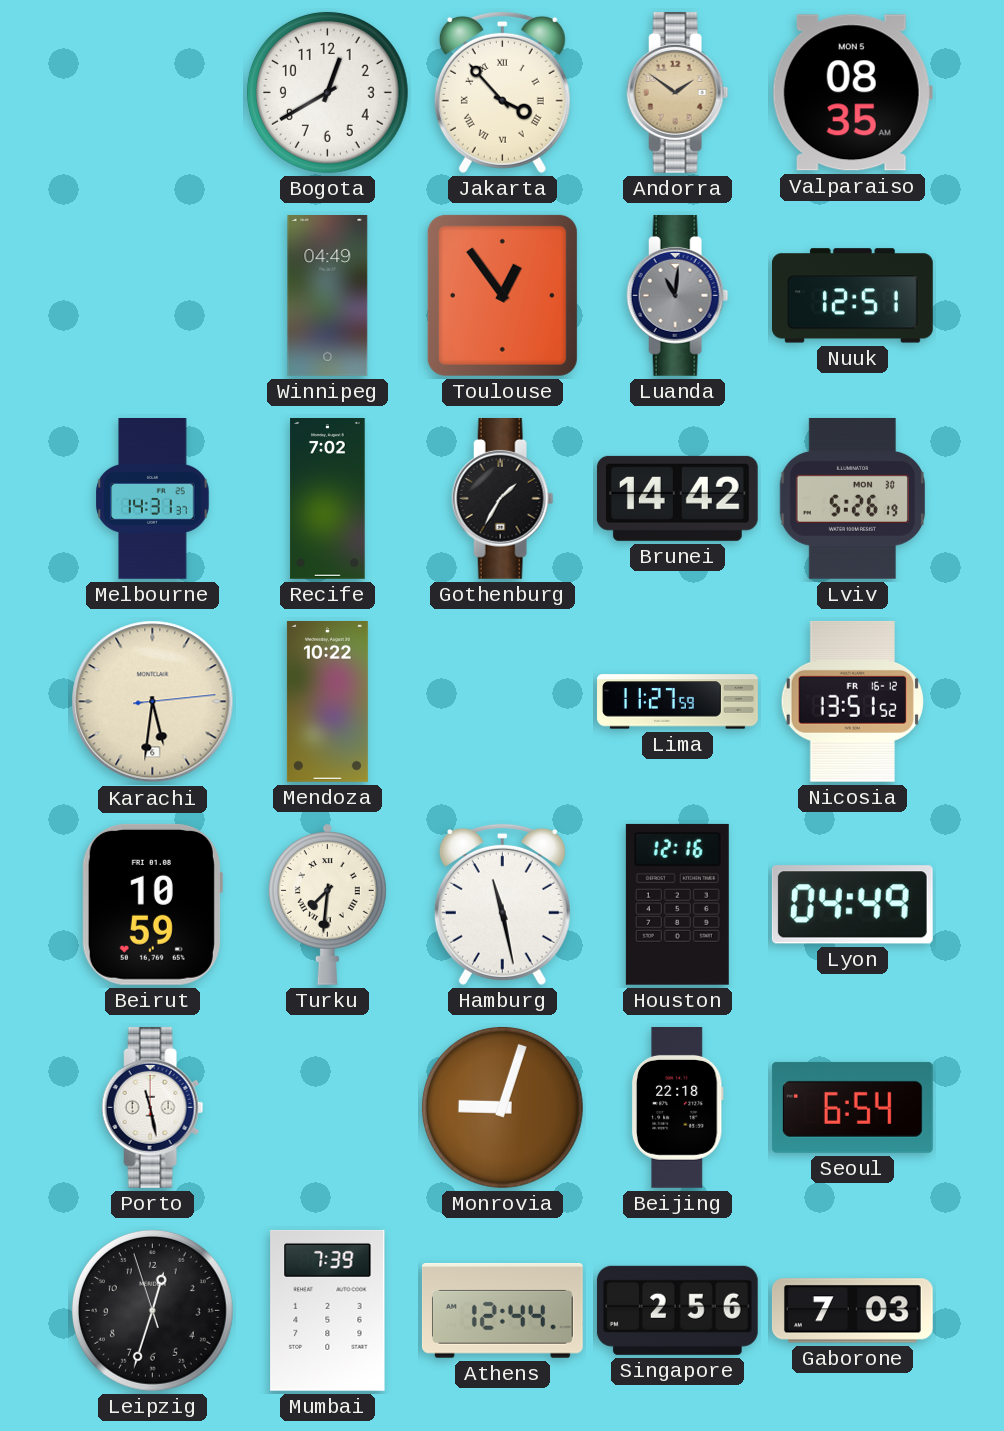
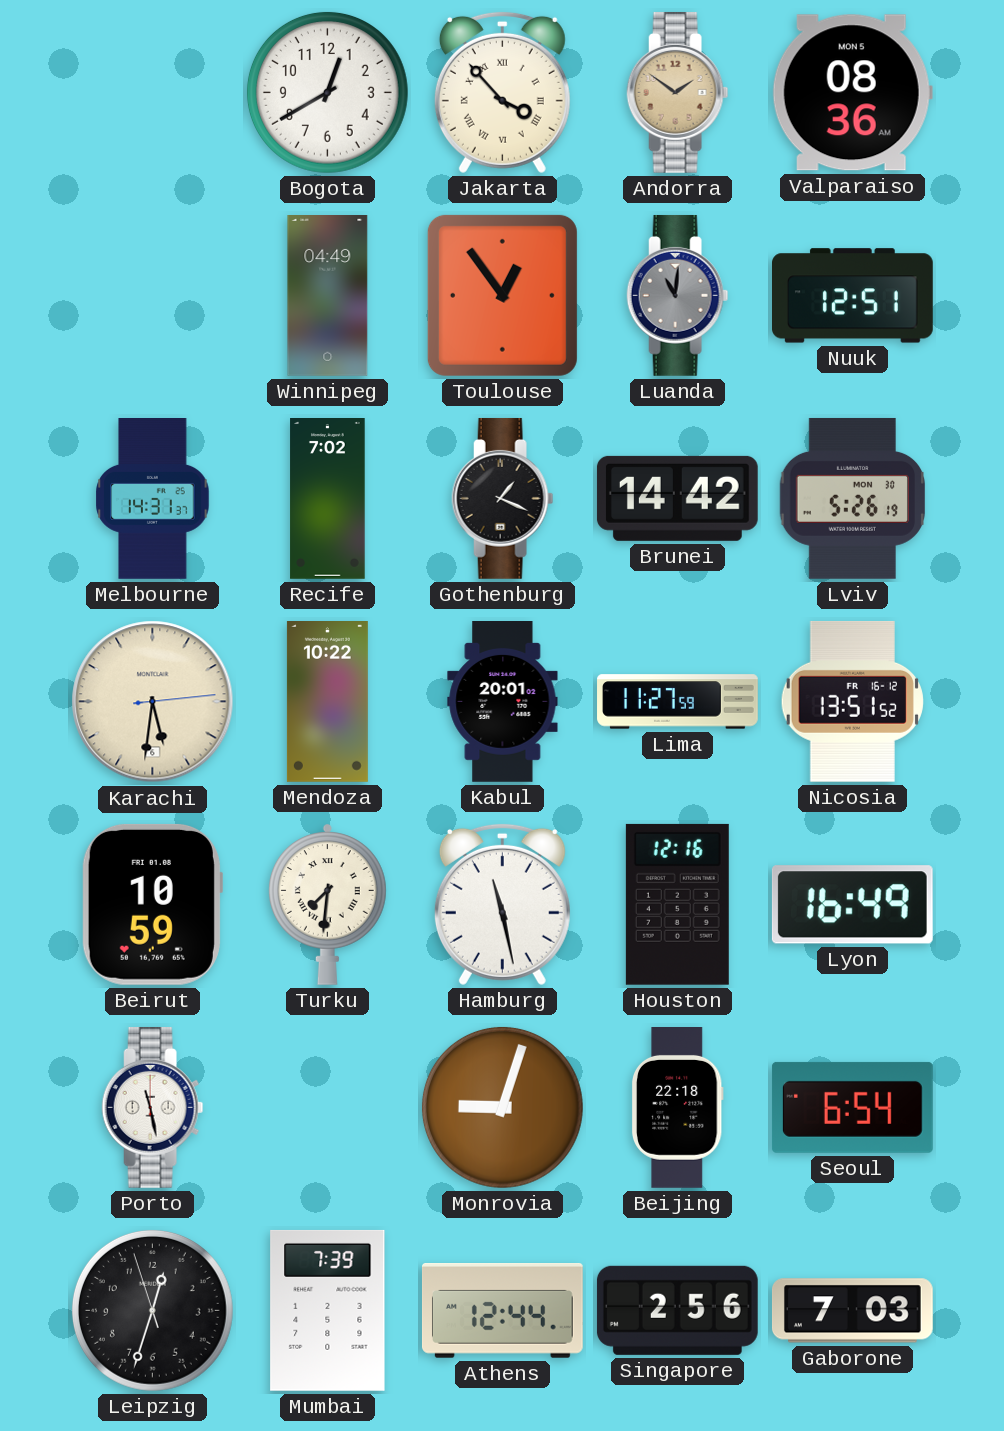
Valparaiso: 08:35 -> 08:36 (852, 93)
Gothenburg: 1:35 -> 1:19 (503, 498)
Kabul: none -> 20:01 (503, 702)
Lyon: 04:49 -> 16:49 (852, 905)
